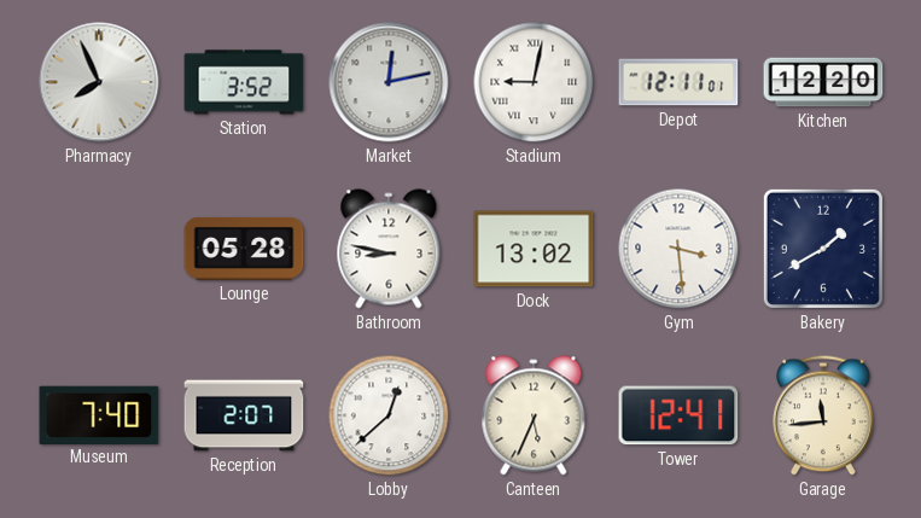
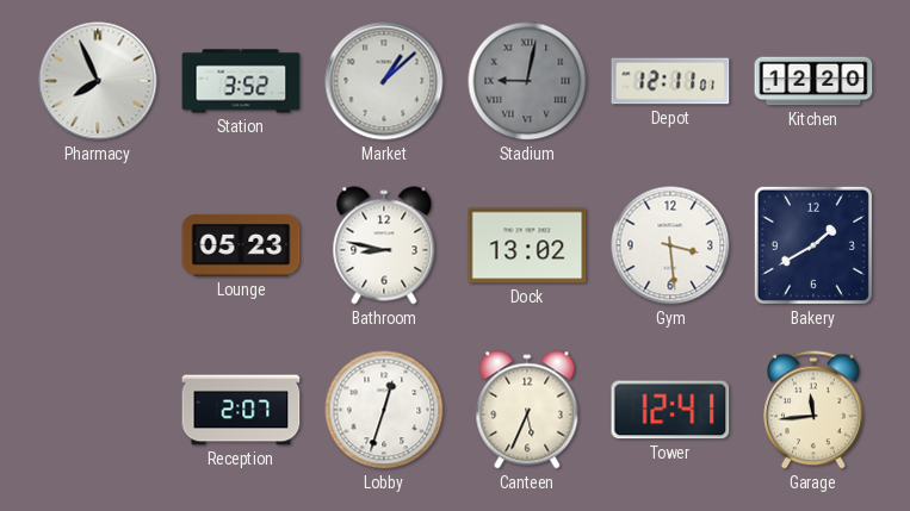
Market: 12:13 -> 1:08 (384, 81)
Stadium dial: white -> grey (527, 81)
Lounge: 05:28 -> 05:23 (241, 245)
Museum: 7:40 -> none (99, 414)
Lobby: 12:38 -> 12:33 (384, 410)
